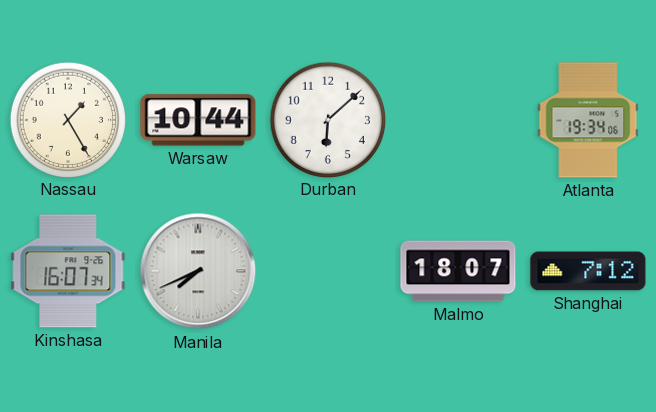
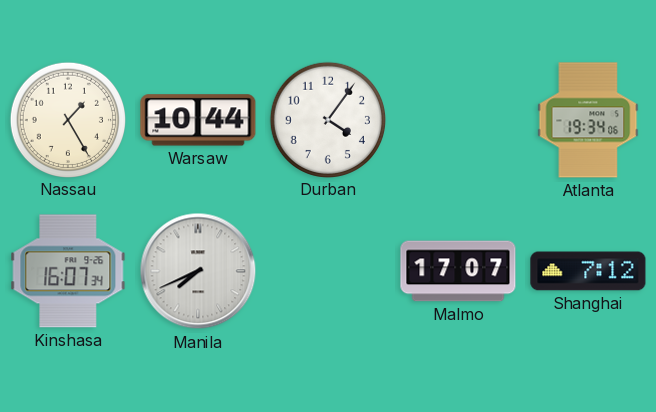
Durban: 6:08 -> 4:06 (327, 119)
Malmo: 18:07 -> 17:07 (458, 271)
